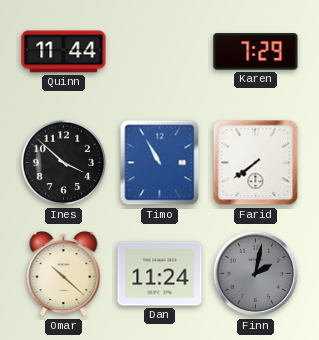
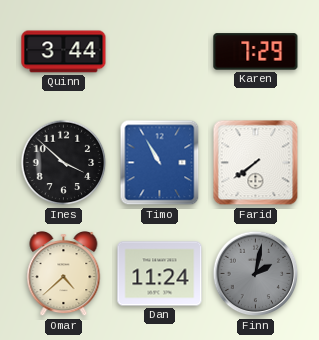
Quinn: 11:44 -> 3:44 (64, 52)
Omar: 10:22 -> 4:38 (64, 275)
